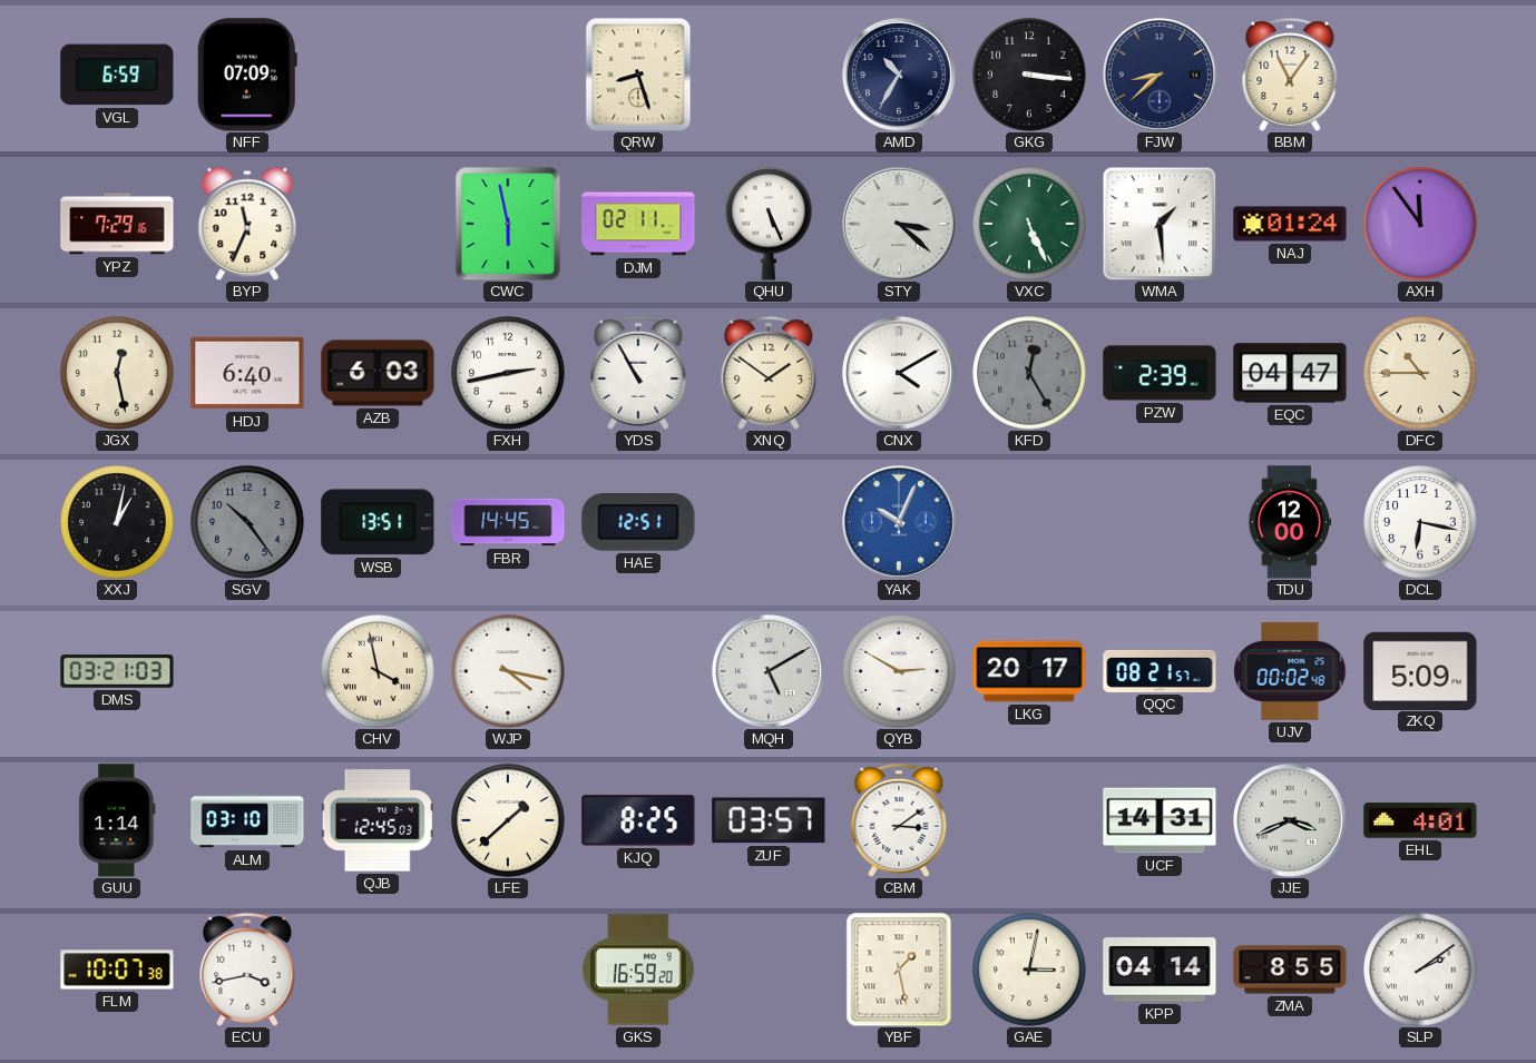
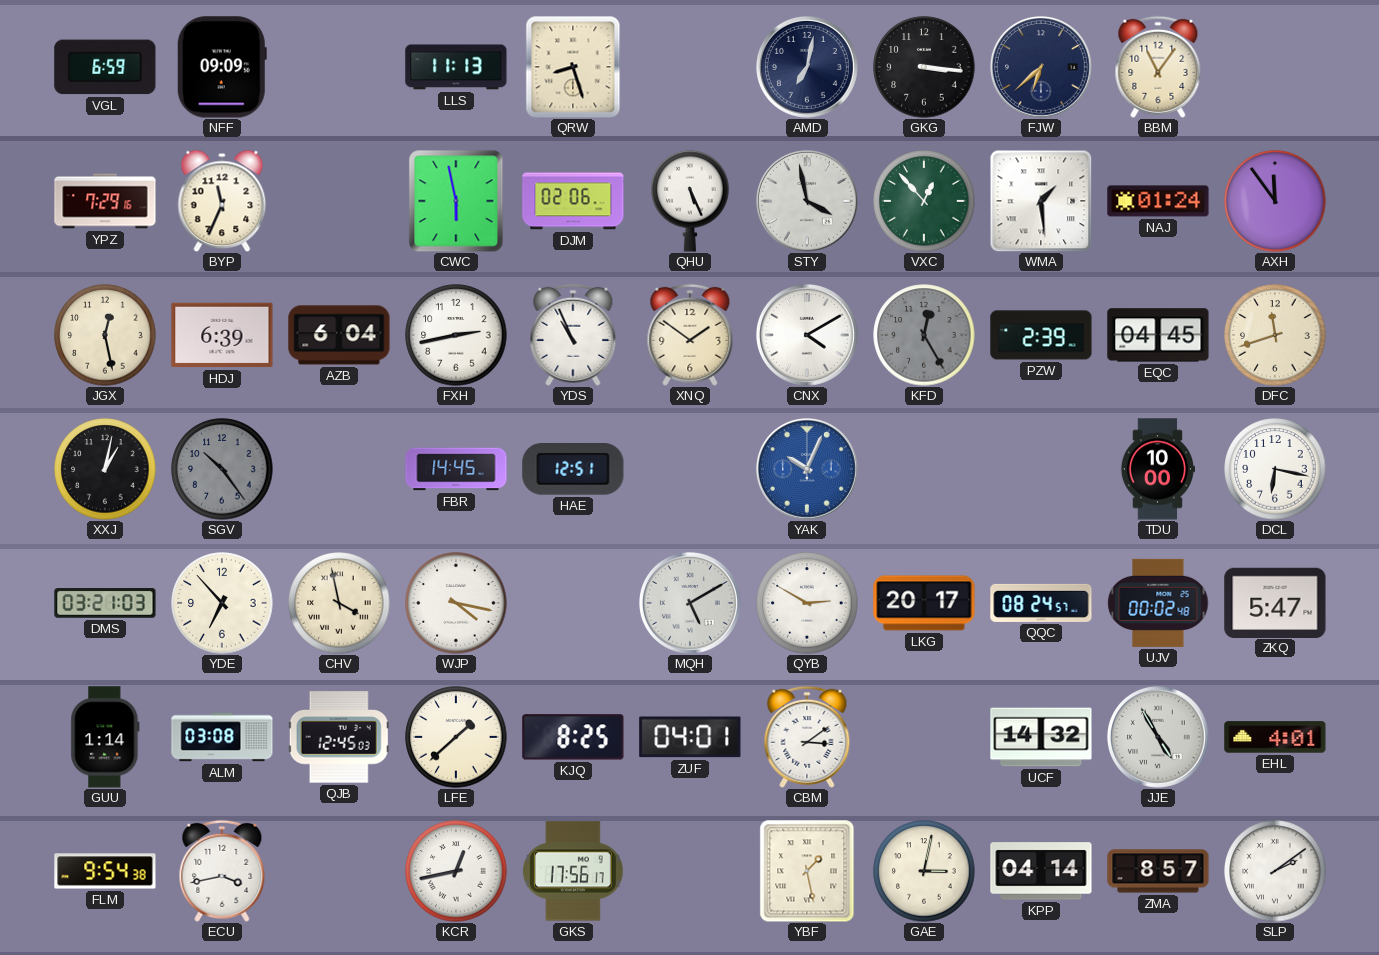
NFF: 07:09 -> 09:09 (222, 67)
LLS: none -> 11:13 (456, 67)
AMD: 10:35 -> 7:02 (807, 67)
FJW: 8:38 -> 6:38 (1041, 67)
DJM: 02:11 -> 02:06 (573, 201)
STY: 3:22 -> 3:58 (807, 201)
VXC: 5:26 -> 12:53 (924, 201)
HDJ: 6:40 -> 6:39 (222, 335)
AZB: 6:03 -> 6:04 (339, 335)
YDS: 10:55 -> 10:56 (573, 335)
EQC: 04:47 -> 04:45 (1158, 335)
DFC: 10:45 -> 11:42 (1275, 335)
WSB: 13:51 -> none (378, 522)
TDU: 12:00 -> 10:00 (1158, 469)
YDE: none -> 6:53 (222, 603)
QQC: 08:21 -> 08:24 (1041, 603)
ZKQ: 5:09 -> 5:47 (1275, 602)
ALM: 03:10 -> 03:08 (222, 737)
ZUF: 03:57 -> 04:01 (690, 737)
UCF: 14:31 -> 14:32 (1041, 737)
JJE: 3:41 -> 4:55 (1158, 737)
FLM: 10:07 -> 9:54 (105, 871)
KCR: none -> 12:43 (456, 871)
GKS: 16:59 -> 17:56 (573, 871)
ZMA: 8:55 -> 8:57 (1158, 871)
